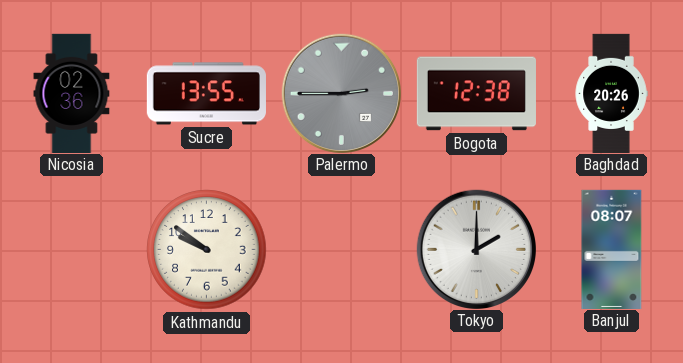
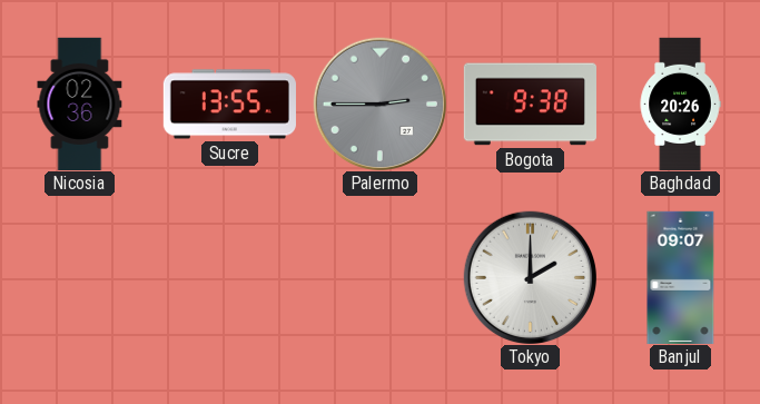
Bogota: 12:38 -> 9:38 (530, 105)
Kathmandu: 9:51 -> none (207, 250)
Banjul: 08:07 -> 09:07 (681, 277)
